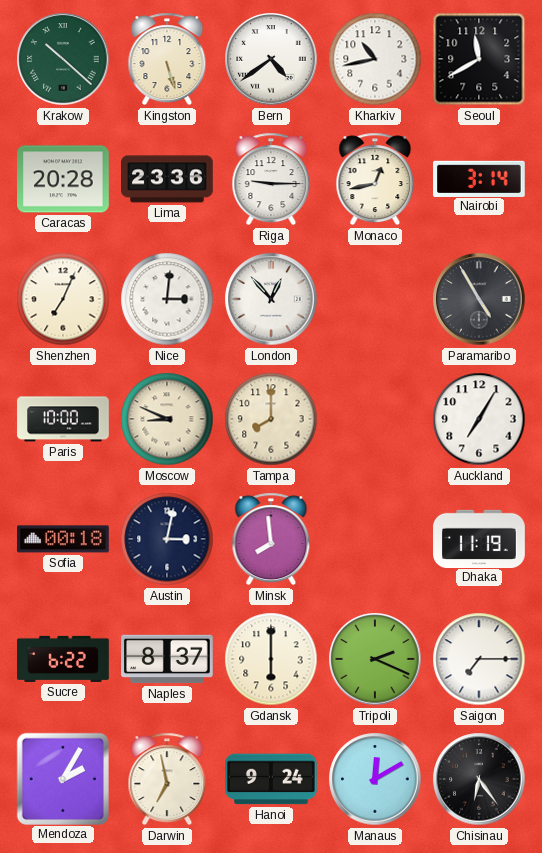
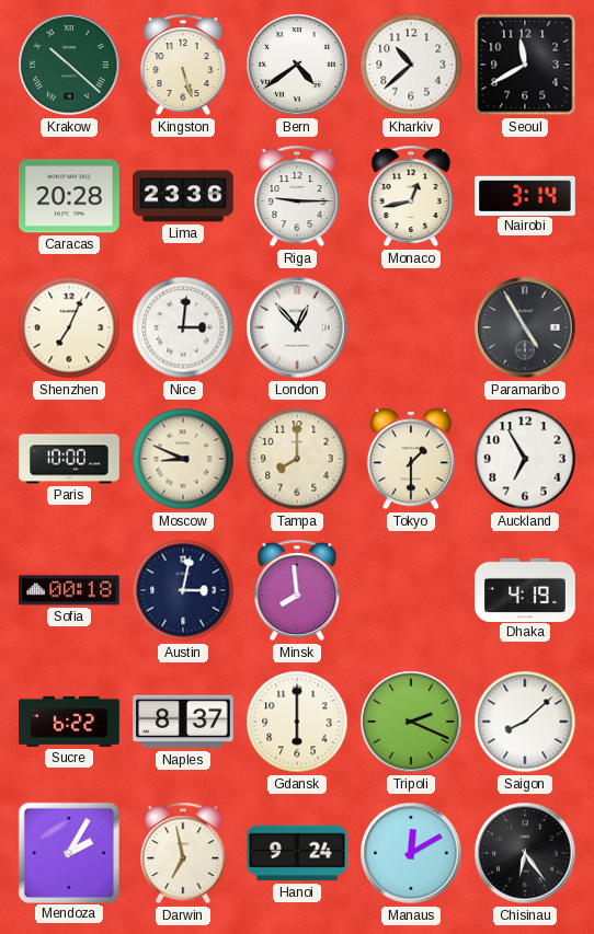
Kharkiv: 10:43 -> 10:38 (411, 65)
Tokyo: none -> 1:30 (411, 459)
Auckland: 7:05 -> 6:55 (525, 459)
Dhaka: 11:19 -> 4:19 (525, 589)
Saigon: 7:15 -> 8:08 (525, 722)
